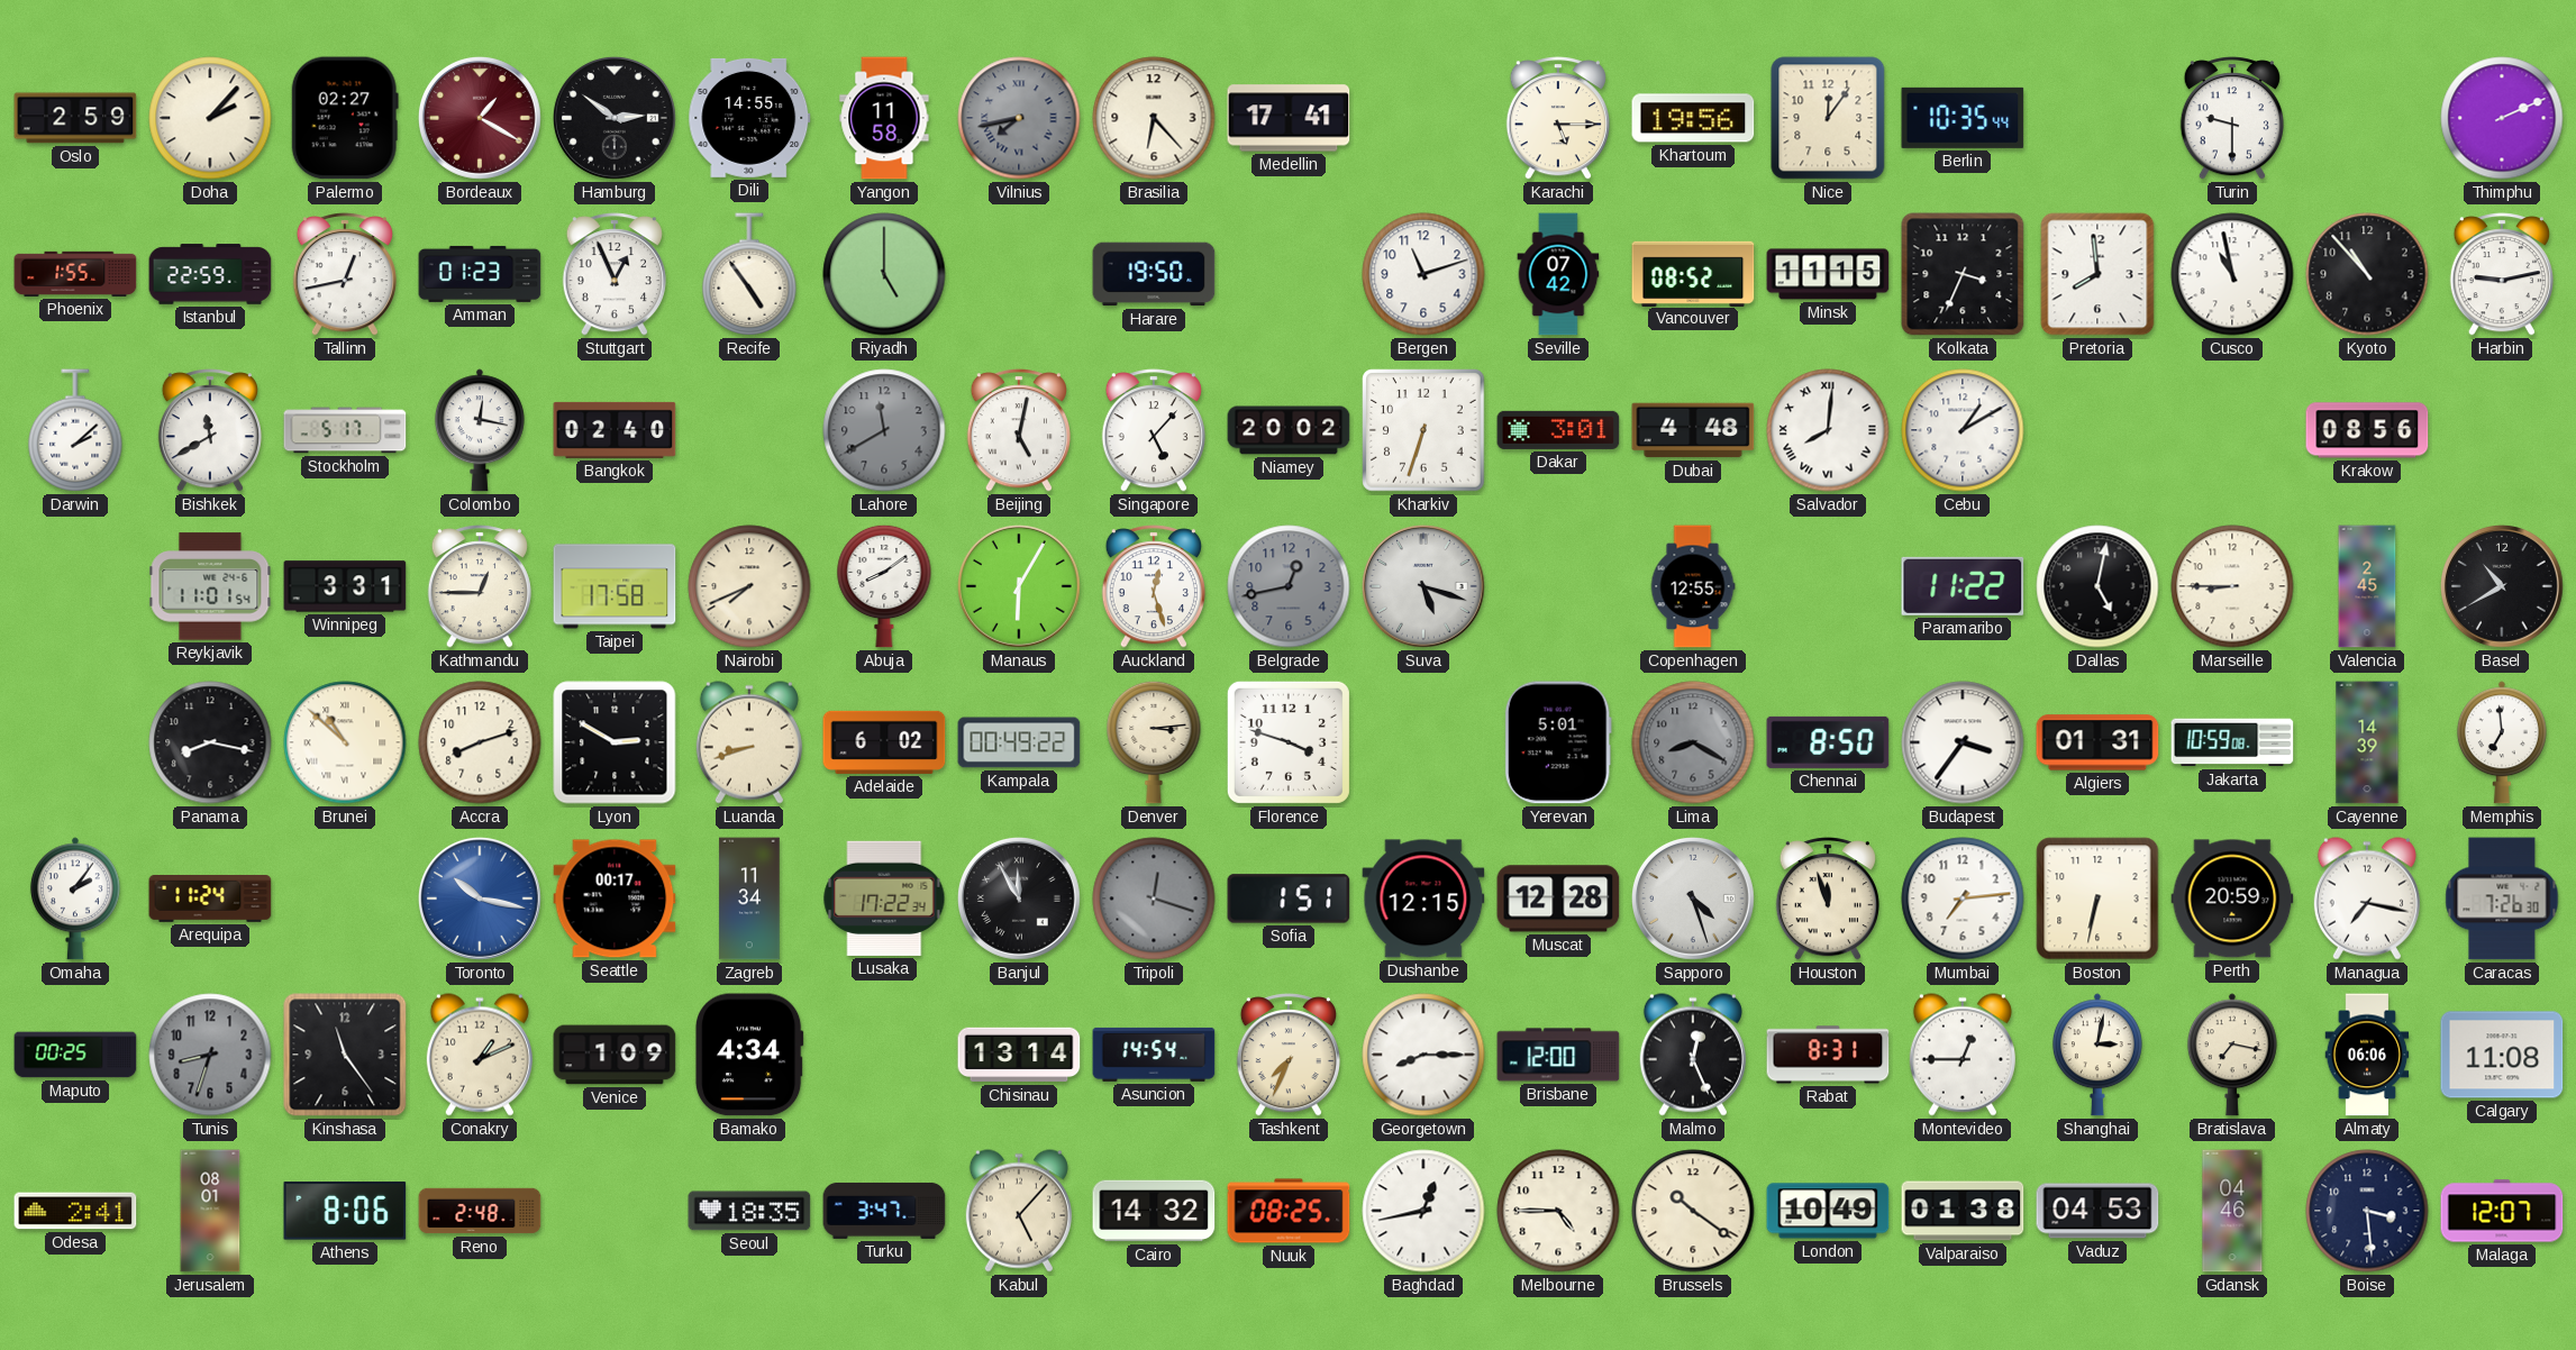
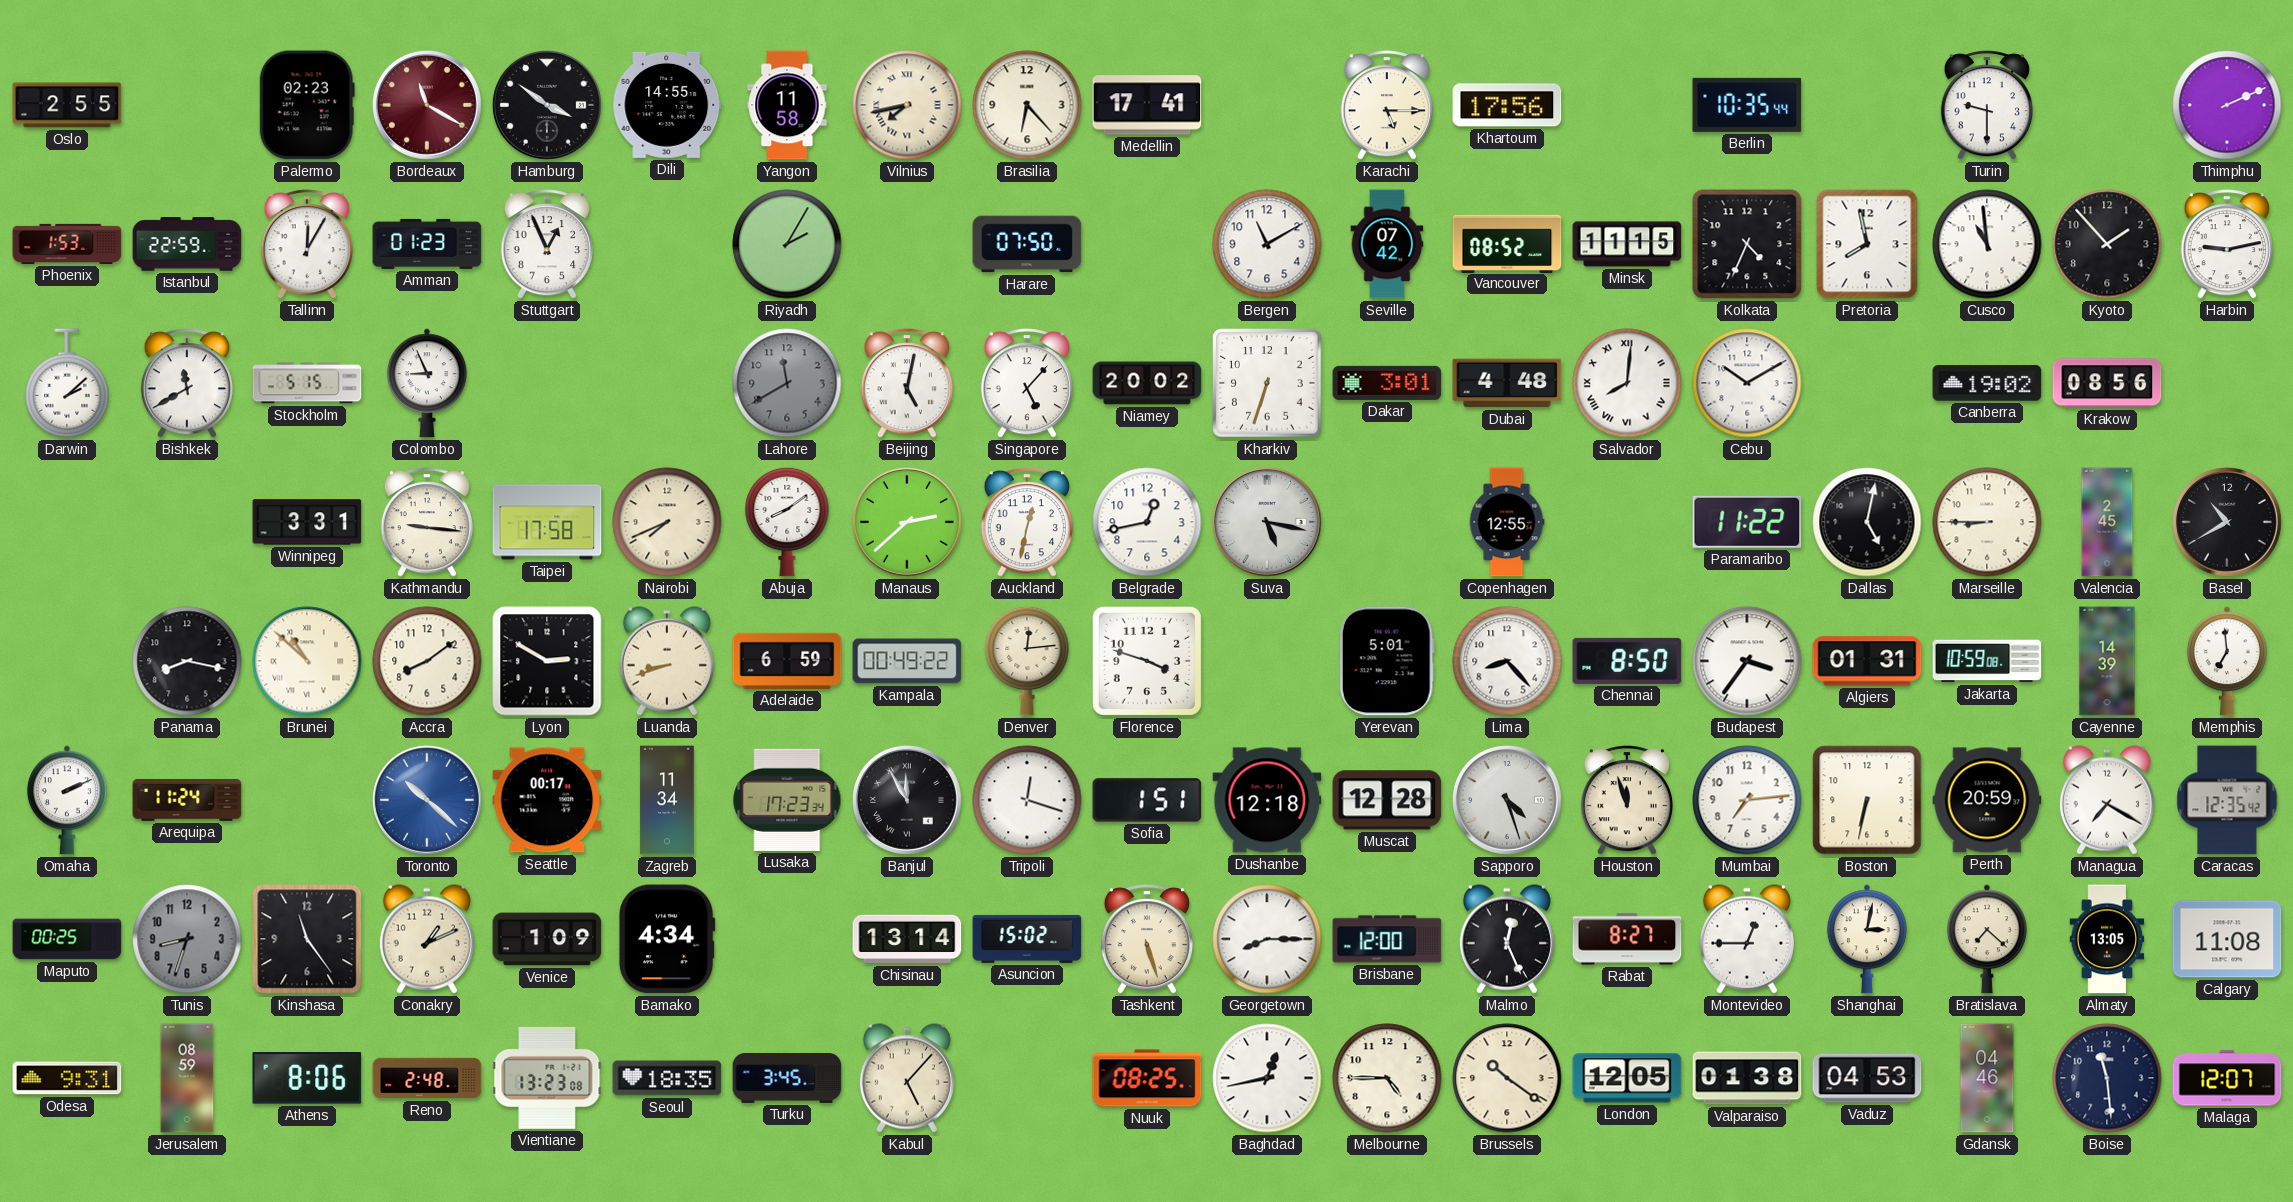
Oslo: 2:59 -> 2:55 (67, 105)
Doha: 2:07 -> none (210, 118)
Palermo: 02:27 -> 02:23 (307, 105)
Bordeaux: 1:20 -> 11:20 (427, 105)
Hamburg: 2:51 -> 3:51 (547, 105)
Vilnius dial: grey -> cream (907, 105)
Khartoum: 19:56 -> 17:56 (1507, 105)
Nice: 12:06 -> none (1828, 118)
Phoenix: 1:55 -> 1:53 (67, 244)
Tallinn: 12:43 -> 12:05 (307, 244)
Recife: 4:54 -> none (749, 274)
Riyadh: 5:00 -> 2:05 (787, 244)
Harare: 19:50 -> 07:50 (1027, 244)
Bergen: 11:12 -> 11:10 (1267, 244)
Kolkata: 3:34 -> 4:34 (1747, 244)
Pretoria: 7:59 -> 7:58 (1867, 244)
Cusco: 10:58 -> 10:59 (1987, 244)
Kyoto: 10:53 -> 1:53 (2107, 244)
Stockholm: 5:17 -> 5:15 (307, 383)
Colombo: 12:17 -> 8:56 (427, 383)
Bangkok: 02:40 -> none (615, 430)
Cebu: 1:10 -> 10:10 (1747, 383)
Canberra: none -> 19:02 (1987, 383)
Reykjavik: 11:01 -> none (210, 586)
Kathmandu: 12:45 -> 9:16 (427, 522)
Manaus: 6:05 -> 2:38 (907, 522)
Auckland: 12:27 -> 12:32 (1027, 522)
Belgrade dial: grey -> white (1147, 522)
Suva: 5:18 -> 5:17 (1267, 522)
Accra: 8:12 -> 8:09 (427, 661)
Adelaide: 6:02 -> 6:59 (787, 661)
Denver: 3:14 -> 12:14 (1027, 661)
Lima: 8:20 -> 8:23 (1507, 661)
Lima dial: grey -> white (1507, 661)
Omaha: 2:06 -> 2:11 (67, 800)
Toronto: 10:17 -> 10:22 (427, 800)
Lusaka: 17:22 -> 17:23 (787, 800)
Tripoli dial: grey -> white (1027, 800)
Dushanbe: 12:15 -> 12:18 (1267, 800)
Managua: 7:17 -> 7:20 (2107, 800)
Caracas: 7:26 -> 12:35 (2227, 800)
Asuncion: 14:54 -> 15:02 (1027, 939)
Tashkent: 7:34 -> 5:27 (1147, 939)
Rabat: 8:31 -> 8:27 (1627, 939)
Bratislava: 7:17 -> 7:22 (1987, 939)
Almaty: 06:06 -> 13:05 (2107, 939)
Odesa: 2:41 -> 9:31 (67, 1078)
Jerusalem: 08:01 -> 08:59 (187, 1078)
Vientiane: none -> 13:23 (547, 1078)
Turku: 3:47 -> 3:45 (787, 1078)
Cairo: 14:32 -> none (1154, 1211)
London: 10:49 -> 12:05 (1627, 1078)
Boise: 3:29 -> 11:29 (2107, 1078)
